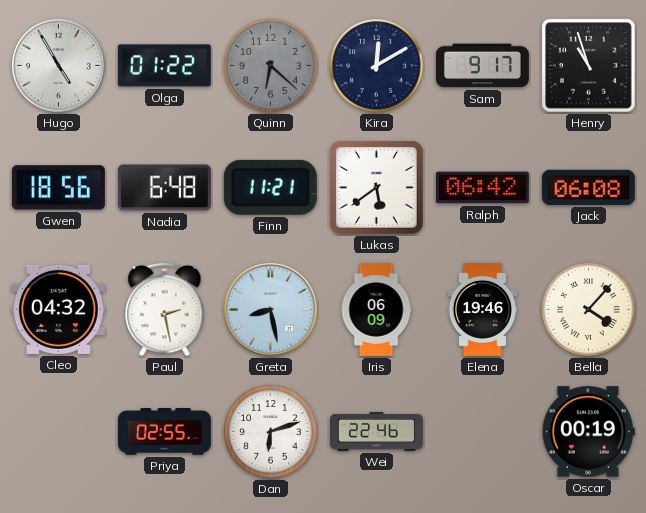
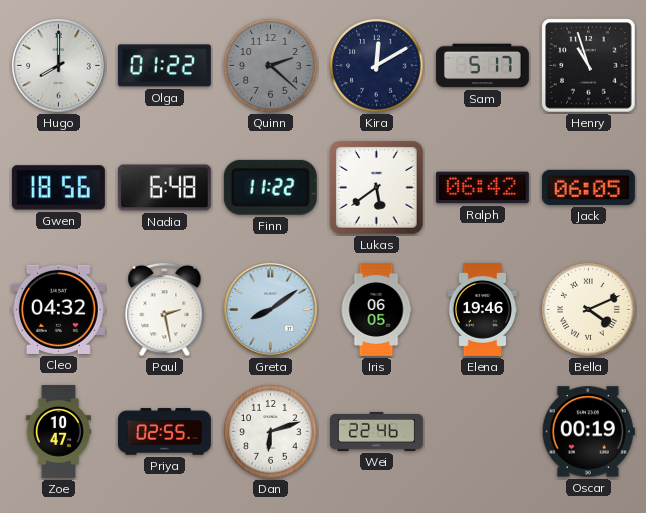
Hugo: 4:55 -> 8:00 (59, 66)
Quinn: 6:22 -> 2:22 (271, 66)
Sam: 9:17 -> 5:17 (482, 66)
Finn: 11:21 -> 11:22 (270, 187)
Jack: 06:08 -> 06:05 (588, 187)
Greta: 8:28 -> 8:09 (271, 310)
Iris: 06:09 -> 06:05 (376, 309)
Bella: 4:07 -> 4:11 (589, 310)
Zoe: none -> 10:47 (58, 431)
